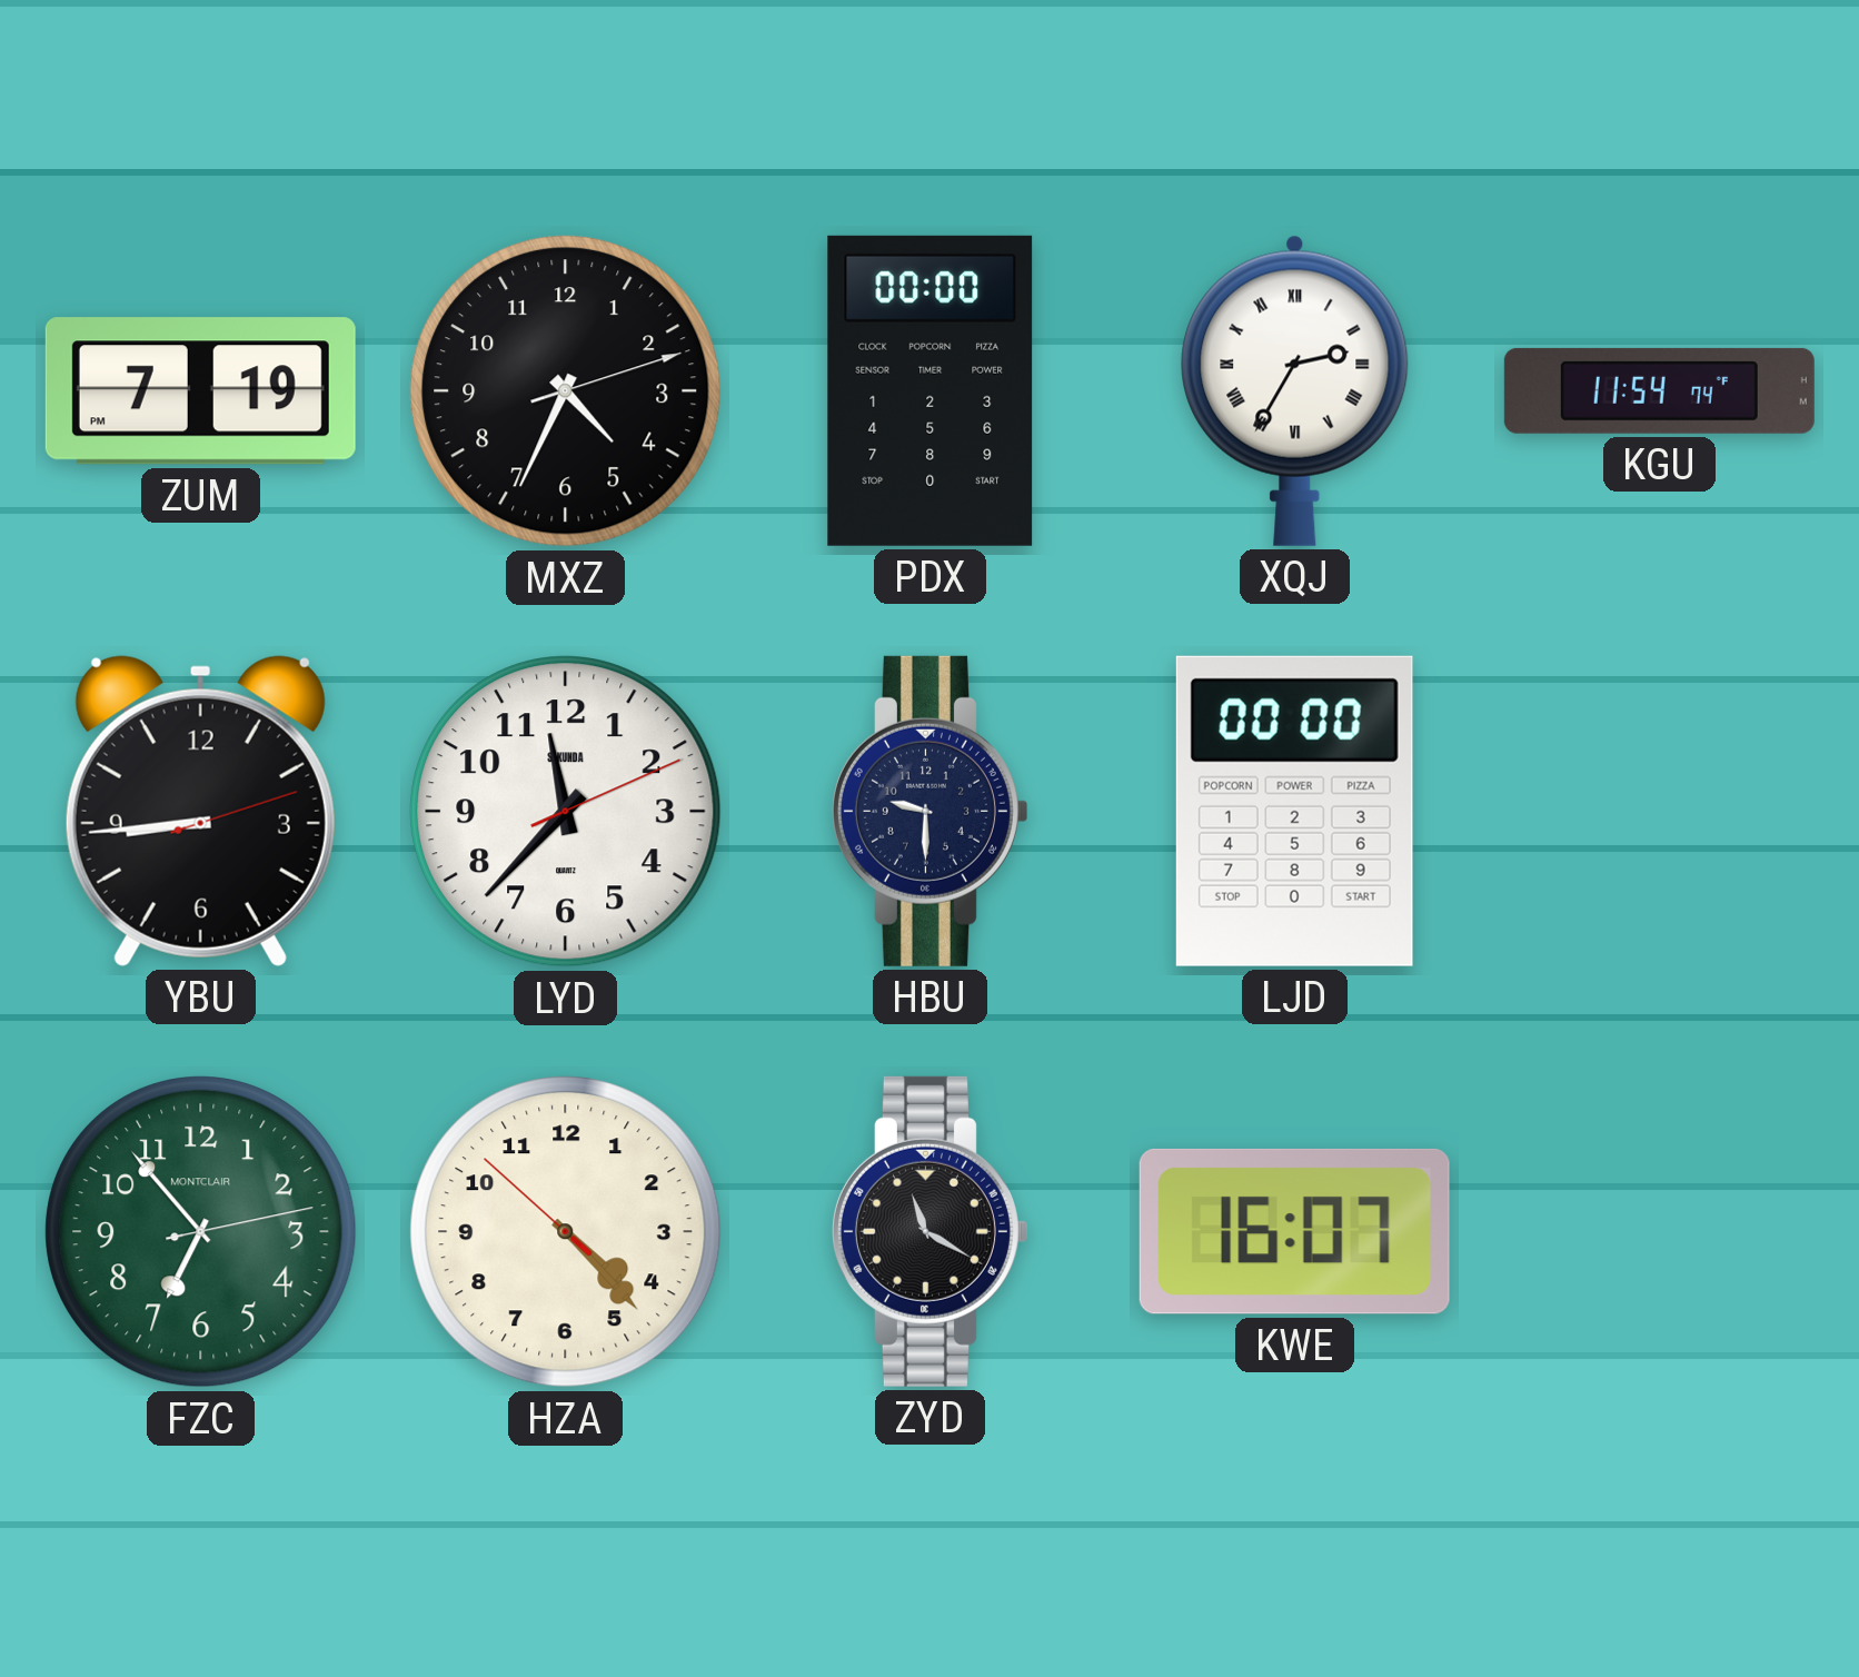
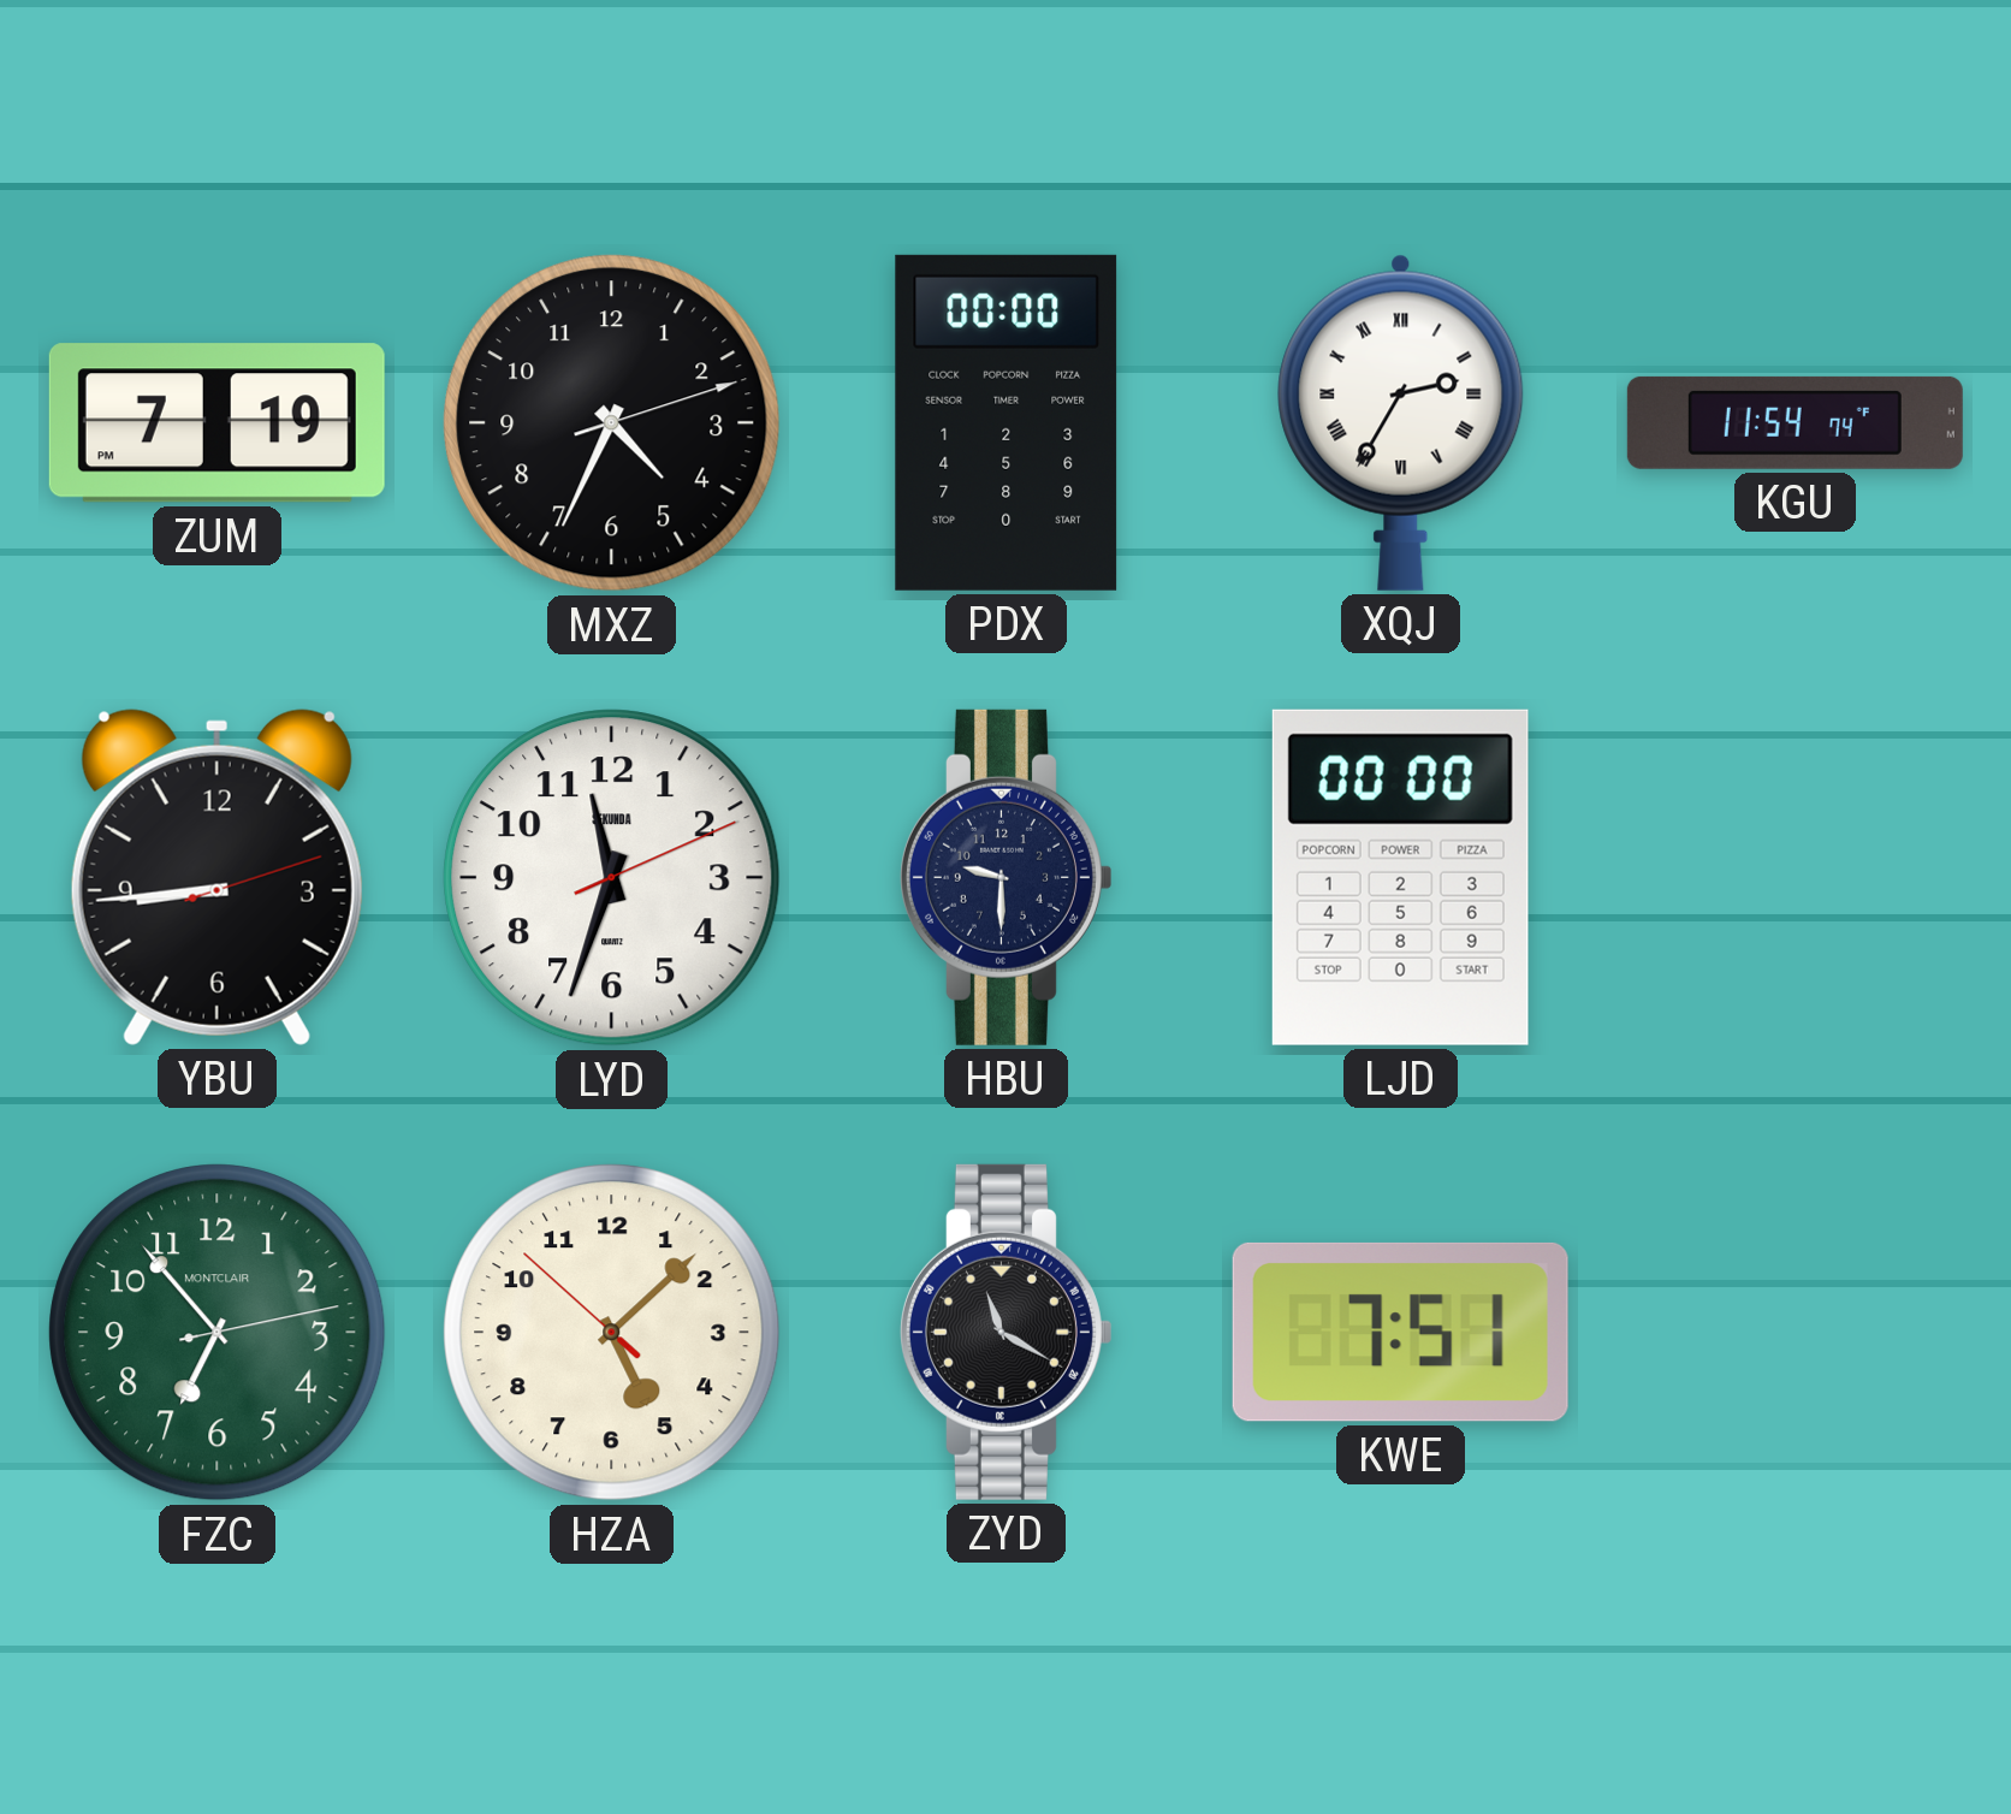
LYD: 11:37 -> 11:33 (612, 878)
HZA: 4:22 -> 5:07 (612, 1333)
KWE: 16:07 -> 7:51 (1400, 1332)
